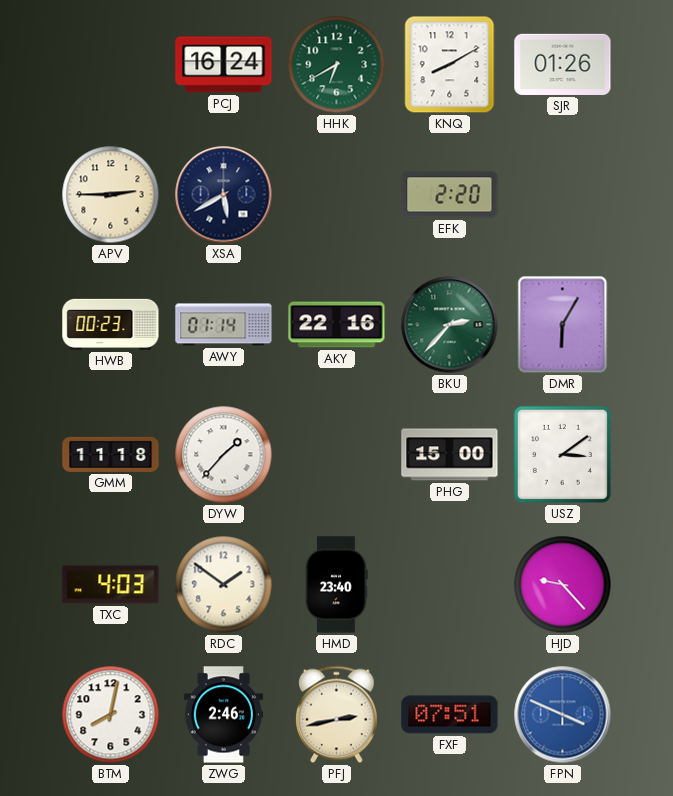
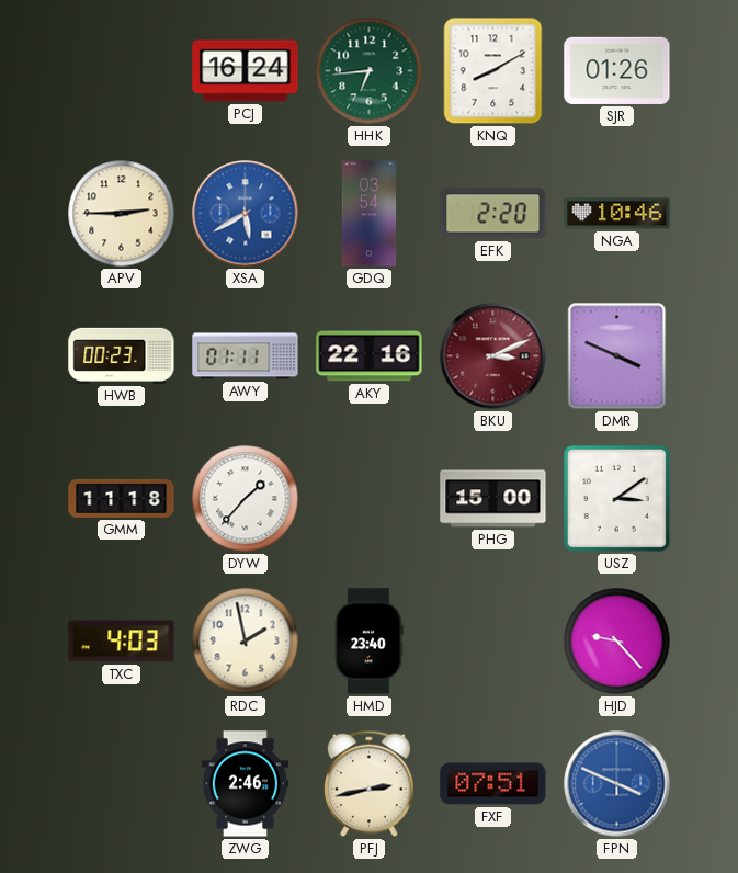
HHK: 6:40 -> 6:44 (370, 71)
XSA dial: navy -> blue (246, 214)
GDQ: none -> 03:54 (370, 214)
NGA: none -> 10:46 (617, 214)
AWY: 01:14 -> 01:11 (246, 356)
BKU: 2:37 -> 3:11 (493, 356)
BKU dial: green -> burgundy (493, 356)
DMR: 6:05 -> 3:49 (617, 356)
RDC: 1:51 -> 1:58 (246, 642)
BTM: 8:02 -> none (111, 715)
